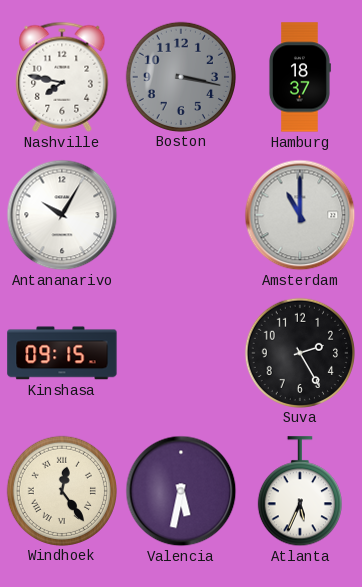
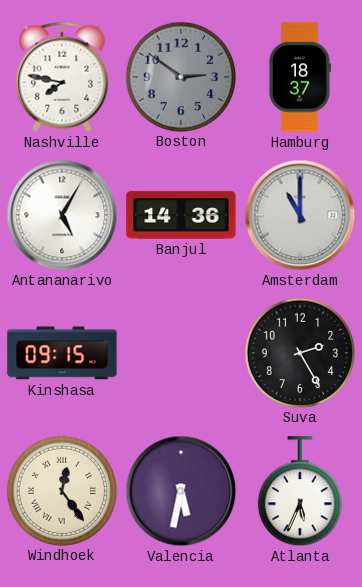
Boston: 3:17 -> 2:51 (180, 76)
Antananarivo: 10:05 -> 5:05 (62, 215)
Banjul: none -> 14:36 (181, 215)
